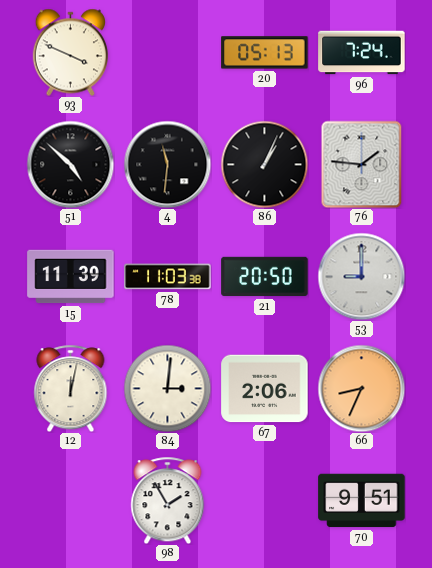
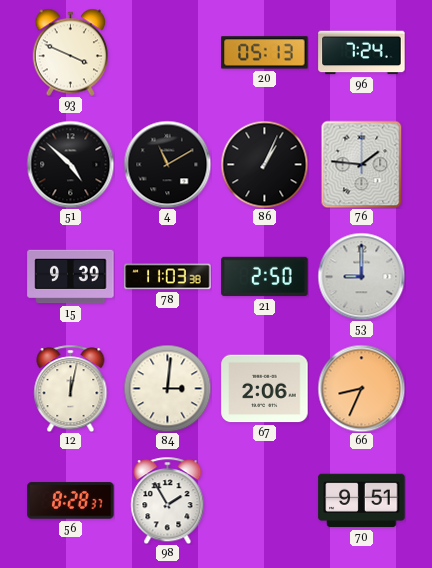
4: 11:31 -> 11:10 (167, 164)
15: 11:39 -> 9:39 (71, 277)
21: 20:50 -> 2:50 (265, 277)
56: none -> 8:28 (71, 501)
